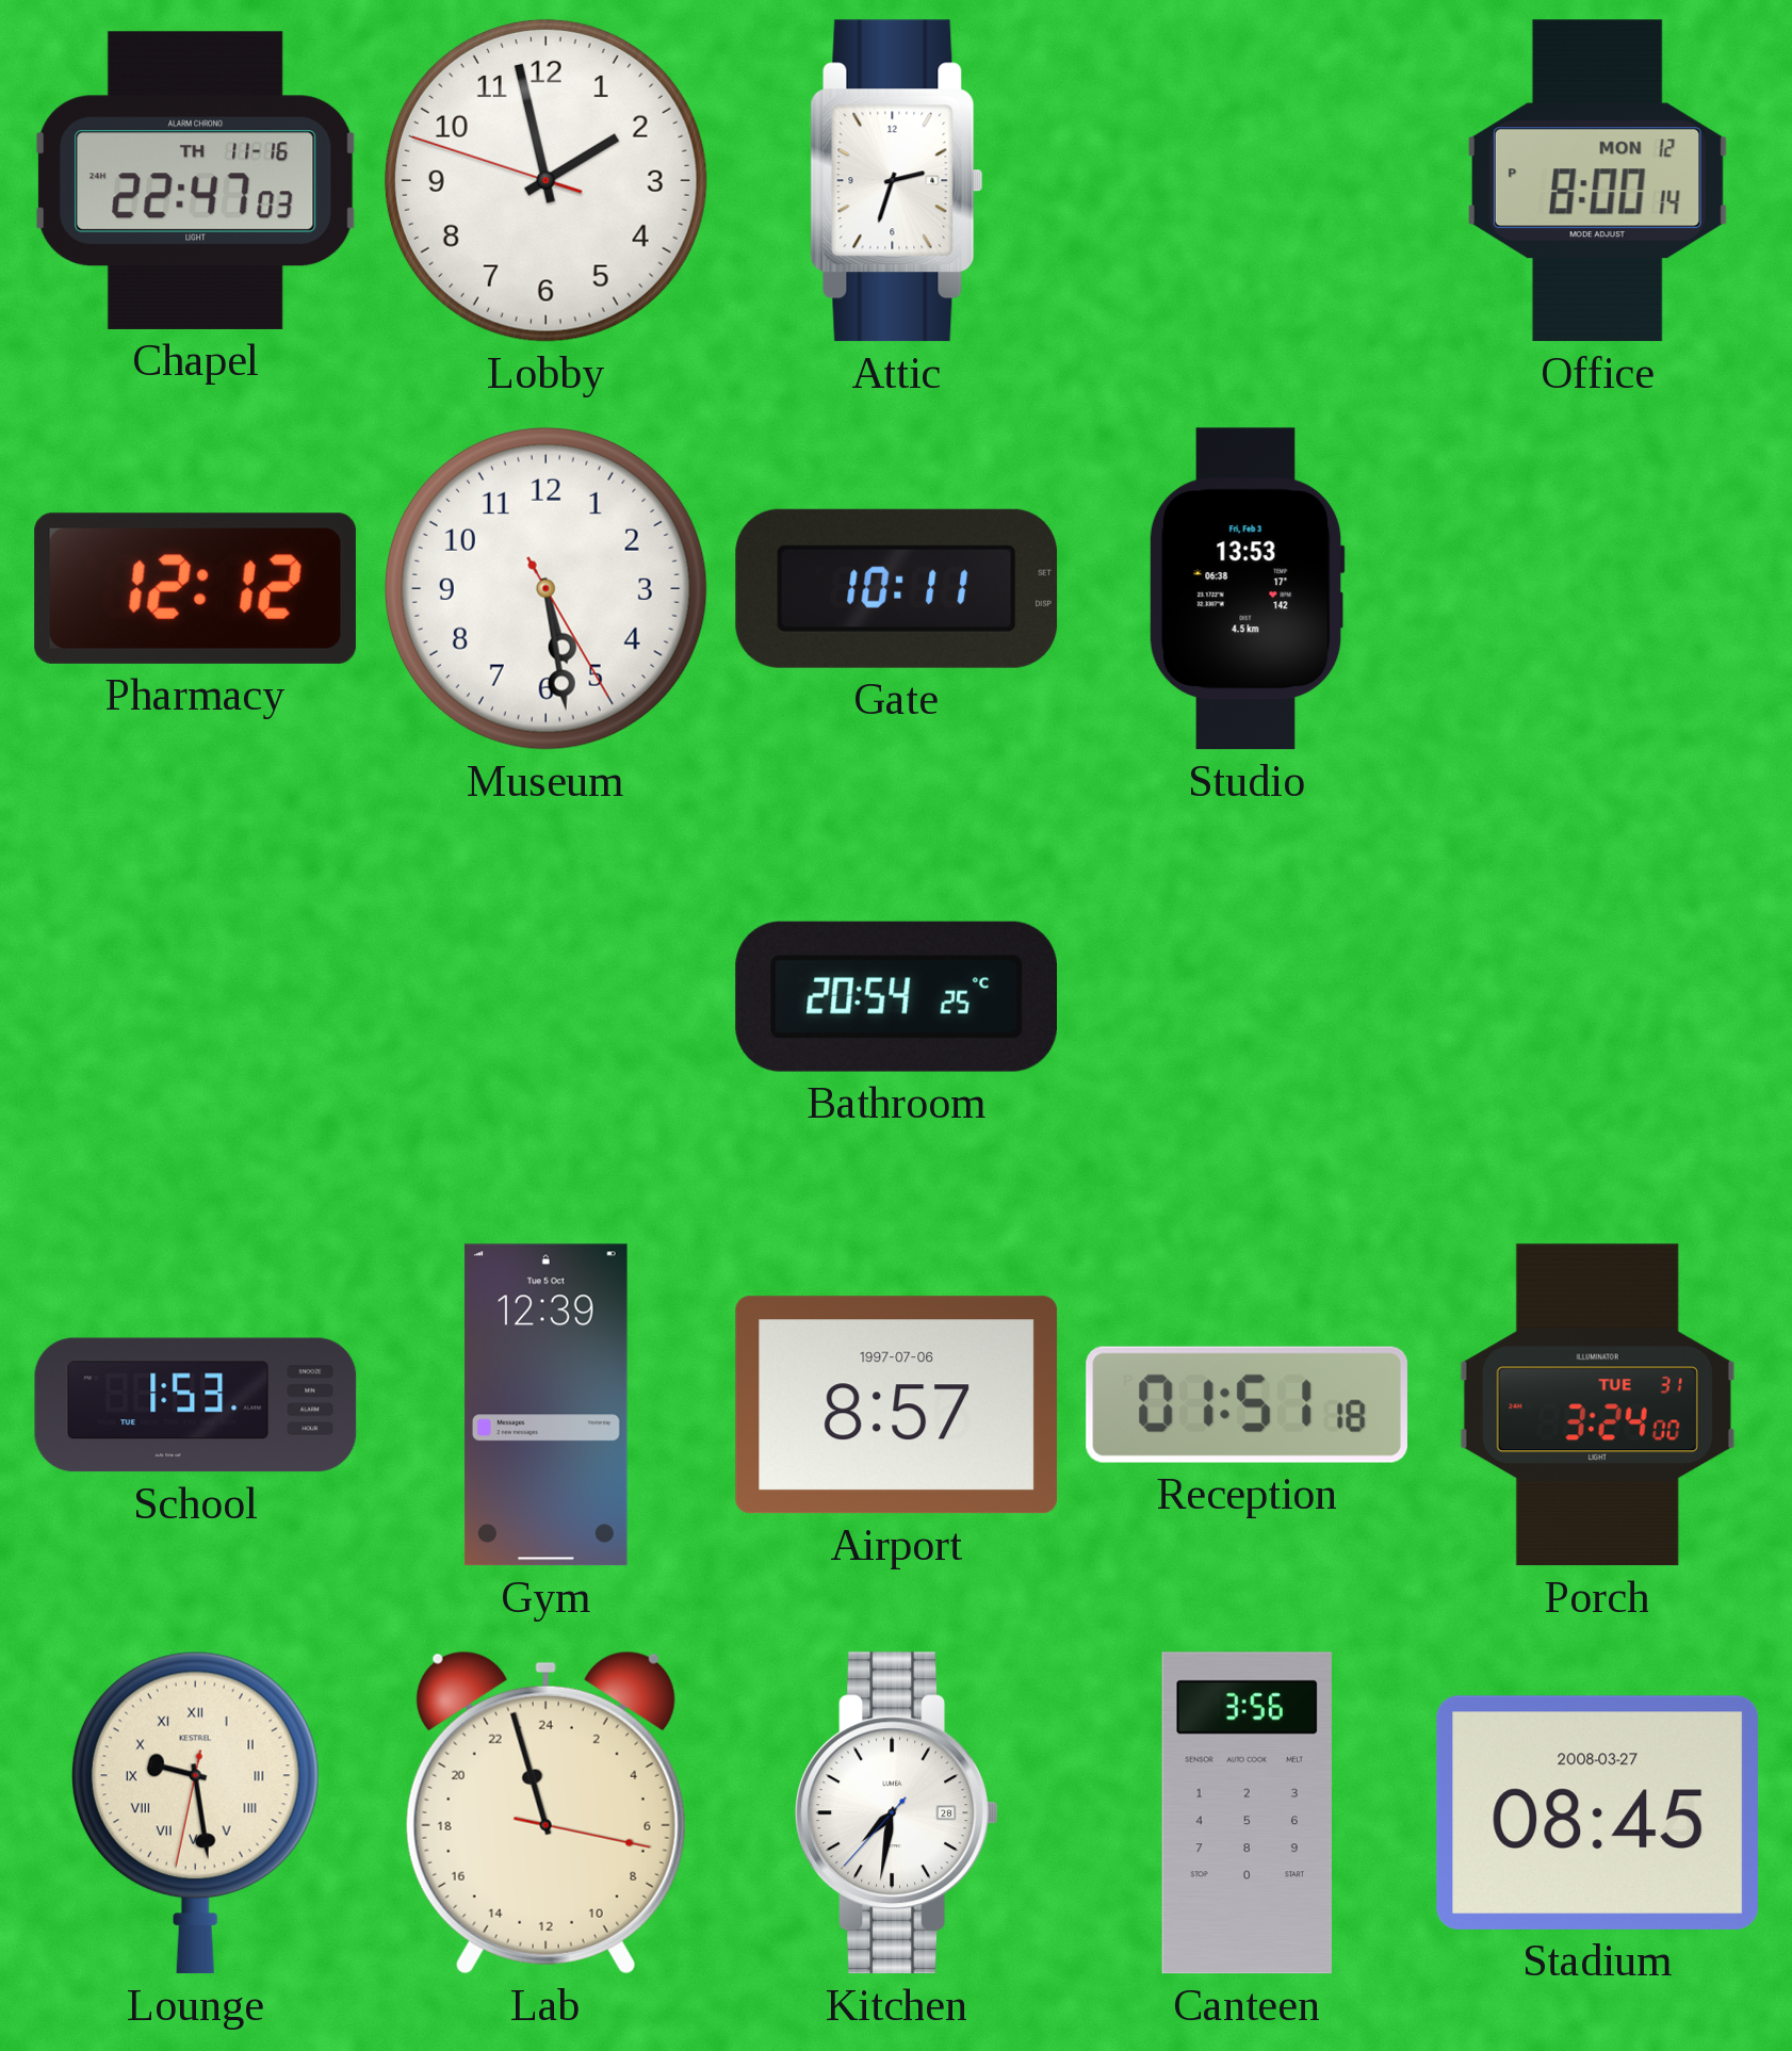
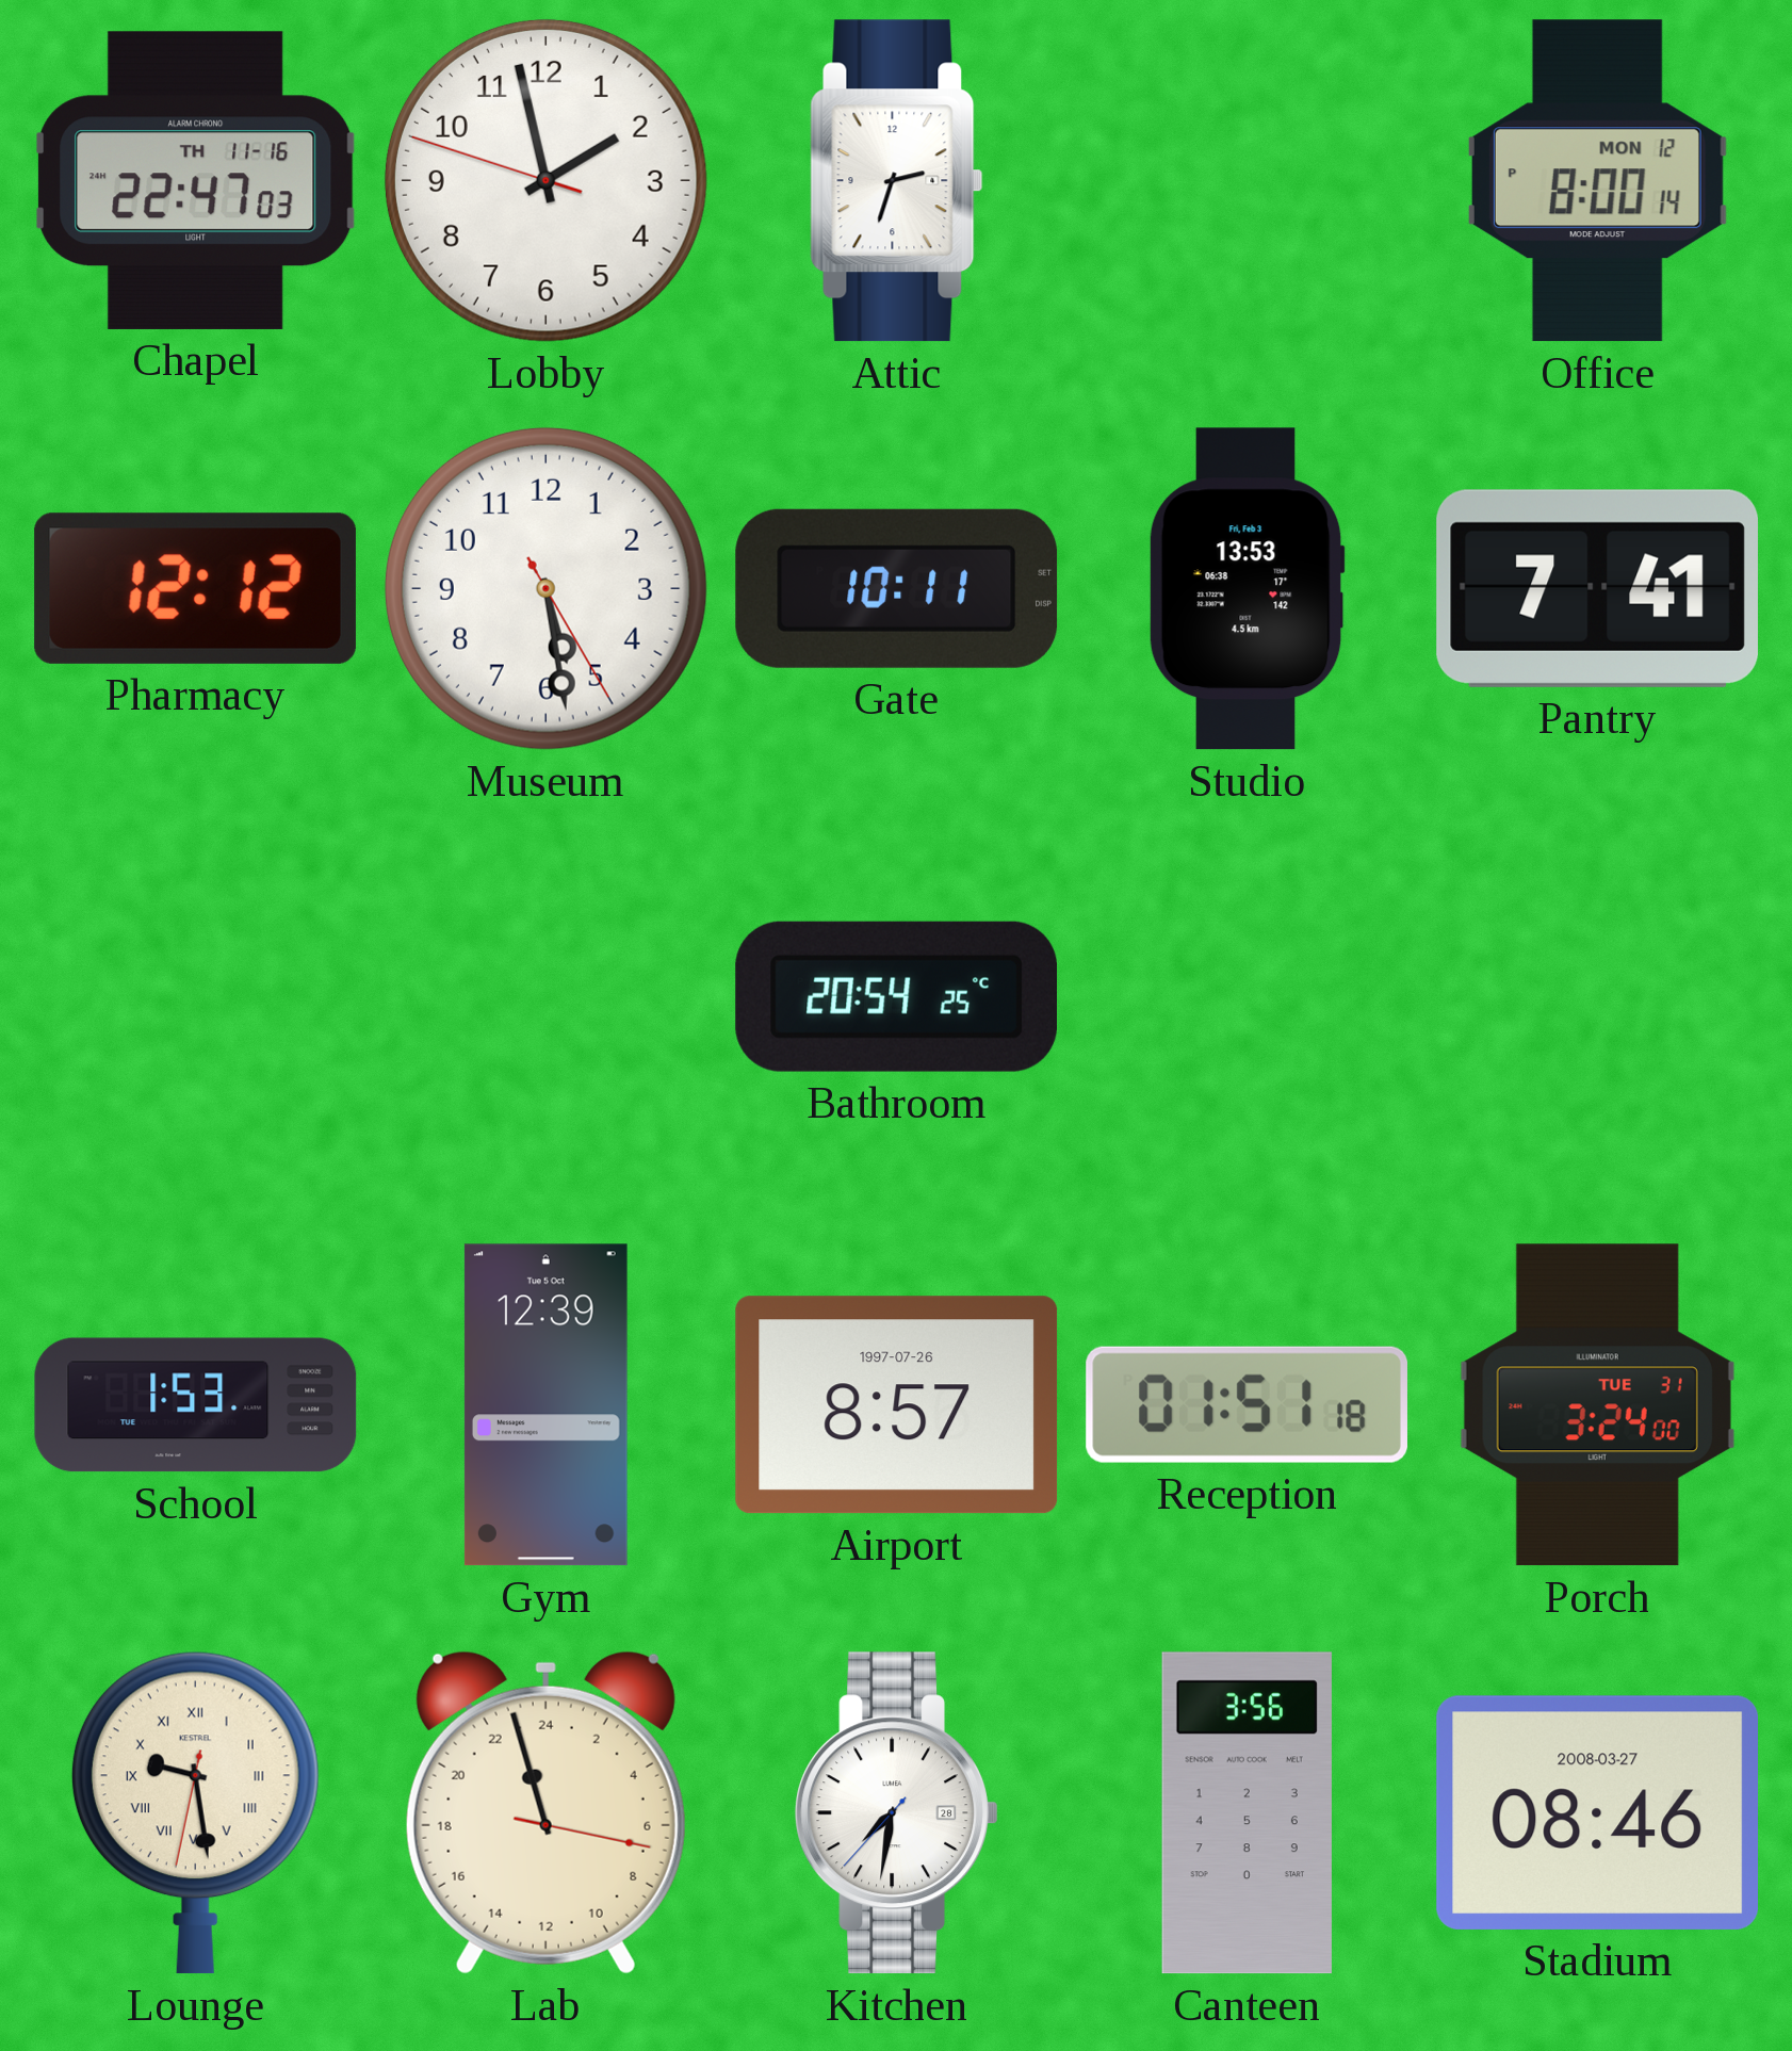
Pantry: none -> 7:41 (1597, 588)
Airport date: 1997-07-06 -> 1997-07-26 (897, 1405)
Stadium: 08:45 -> 08:46 (1597, 1812)
